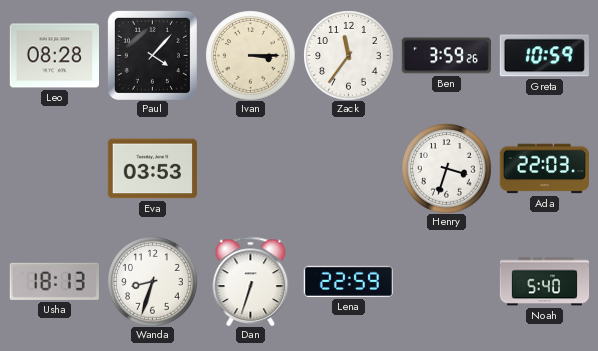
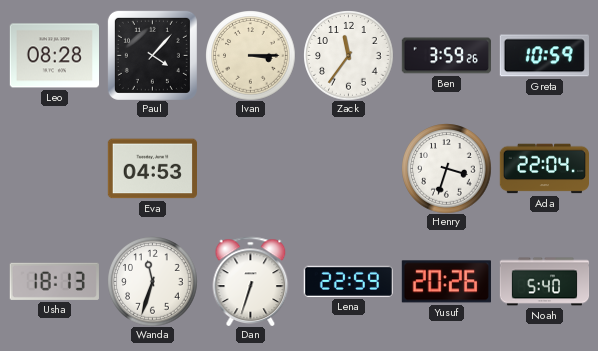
Eva: 03:53 -> 04:53 (152, 169)
Ada: 22:03 -> 22:04 (544, 169)
Wanda: 8:33 -> 11:33 (152, 281)
Yusuf: none -> 20:26 (446, 282)
